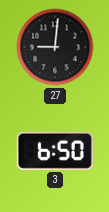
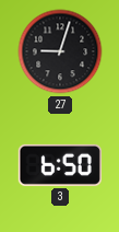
27: 9:01 -> 9:03 (60, 51)
